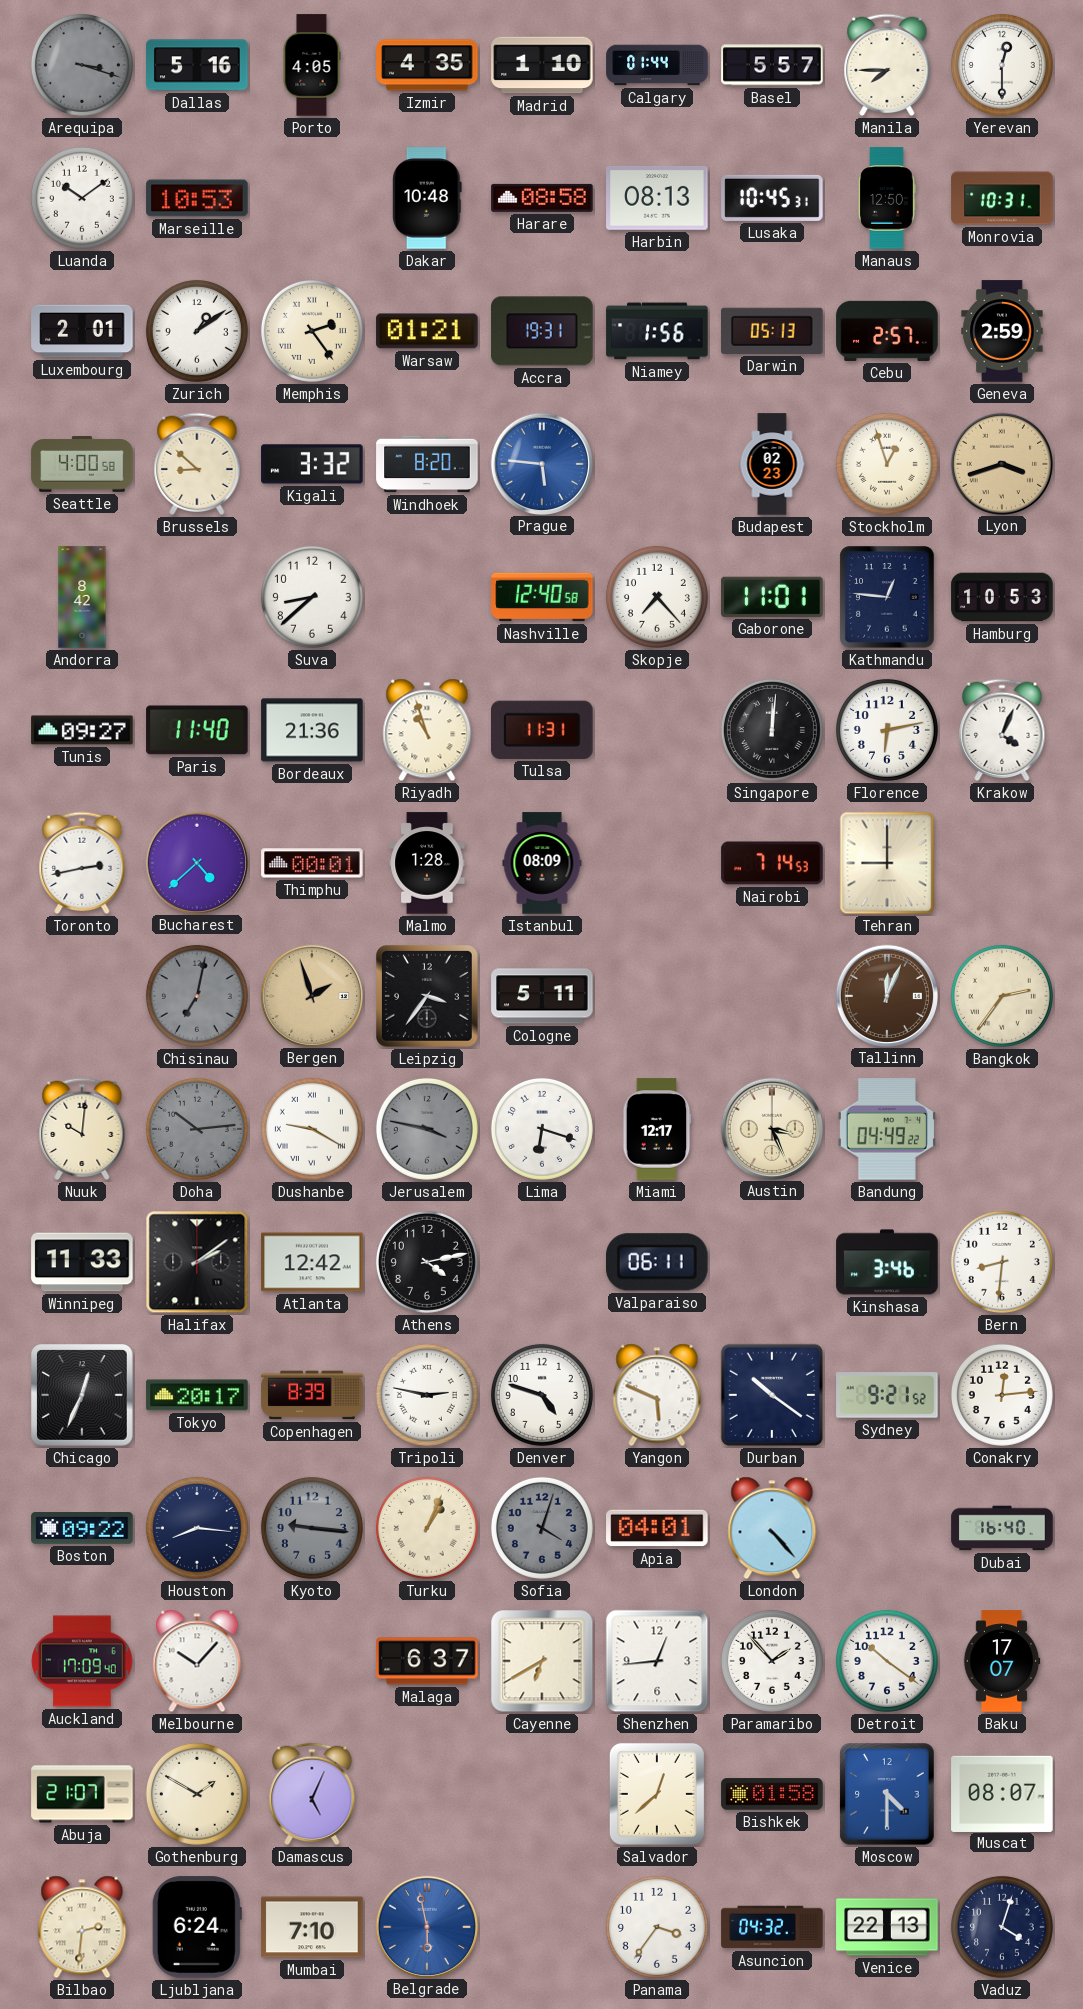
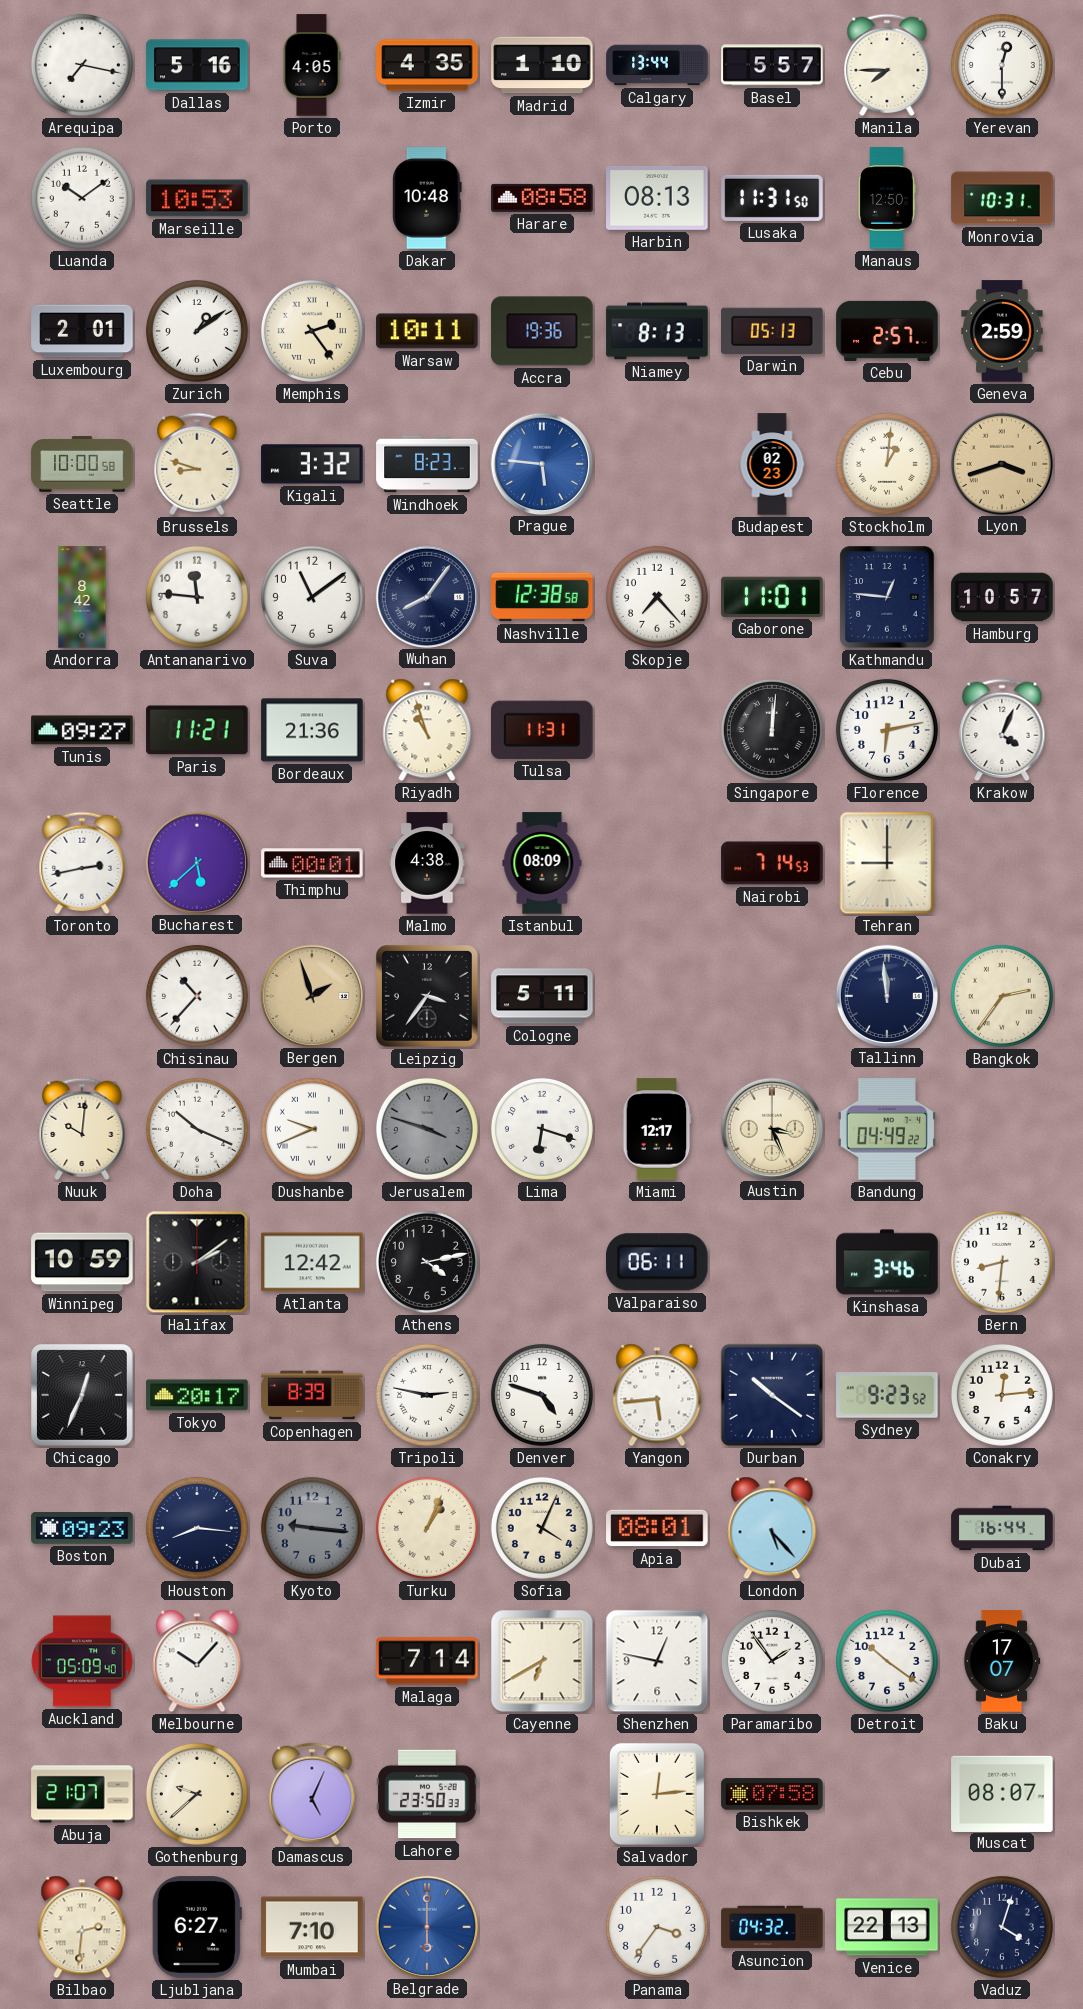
Arequipa: 3:18 -> 7:17 (82, 65)
Arequipa dial: grey -> white (82, 65)
Calgary: 01:44 -> 13:44 (657, 65)
Lusaka: 10:45 -> 11:31 (772, 198)
Warsaw: 01:21 -> 10:11 (427, 331)
Accra: 19:31 -> 19:36 (542, 331)
Niamey: 1:56 -> 8:13 (657, 331)
Seattle: 4:00 -> 10:00 (82, 464)
Brussels: 8:52 -> 8:48 (197, 464)
Windhoek: 8:20 -> 8:23 (427, 464)
Stockholm: 12:57 -> 1:01 (887, 464)
Antananarivo: none -> 11:46 (197, 597)
Suva: 8:38 -> 11:09 (312, 597)
Wuhan: none -> 8:06 (426, 596)
Nashville: 12:40 -> 12:38 (542, 597)
Hamburg: 10:53 -> 10:57 (1002, 597)
Paris: 11:40 -> 11:21 (197, 730)
Bucharest: 4:38 -> 5:38 (196, 862)
Malmo: 1:28 -> 4:38 (427, 863)
Chisinau: 7:02 -> 10:37 (197, 996)
Chisinau dial: grey -> white (197, 996)
Tallinn: 12:04 -> 11:59 (886, 995)
Tallinn dial: brown -> navy (886, 995)
Doha: 10:14 -> 10:19 (197, 1129)
Doha dial: grey -> white (197, 1129)
Dushanbe: 9:20 -> 9:41 (312, 1129)
Jerusalem: 3:47 -> 3:48 (427, 1129)
Winnipeg: 11:33 -> 10:59 (82, 1262)
Yangon: 5:49 -> 5:44 (657, 1395)
Sydney: 9:21 -> 9:23 (887, 1395)
Boston: 09:22 -> 09:23 (82, 1528)
Sofia: 4:03 -> 4:04 (542, 1528)
Sofia dial: grey -> cream (542, 1528)
Apia: 04:01 -> 08:01 (657, 1528)
London: 4:23 -> 5:23 (772, 1528)
Dubai: 16:40 -> 16:44 (1002, 1528)
Auckland: 17:09 -> 05:09 (82, 1661)
Malaga: 6:37 -> 7:14 (427, 1661)
Shenzhen: 12:44 -> 12:47 (657, 1661)
Paramaribo: 1:53 -> 1:54 (772, 1661)
Gothenburg: 1:50 -> 9:38 (197, 1794)
Lahore: none -> 23:50 (427, 1794)
Salvador: 12:38 -> 12:14 (657, 1794)
Bishkek: 01:58 -> 07:58 (772, 1794)
Moscow: 4:30 -> none (887, 1794)
Ljubljana: 6:24 -> 6:27 (197, 1927)
Belgrade: 5:58 -> 6:00 (426, 1926)
